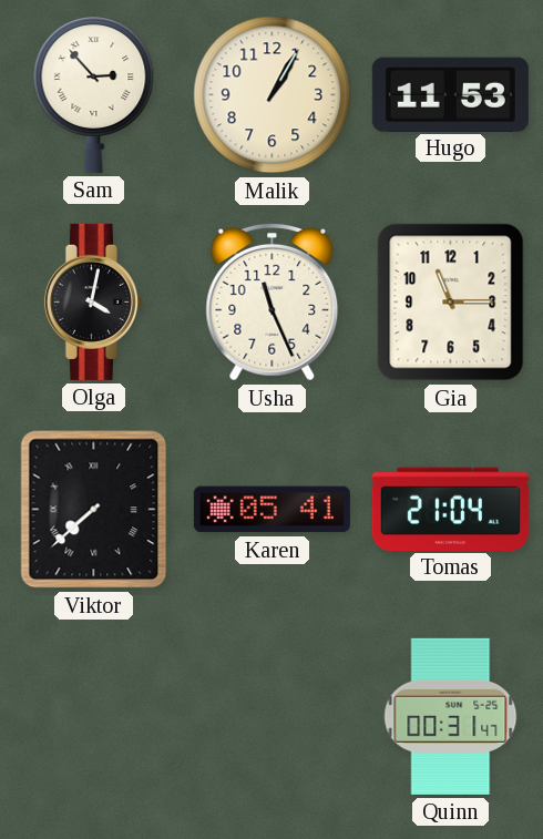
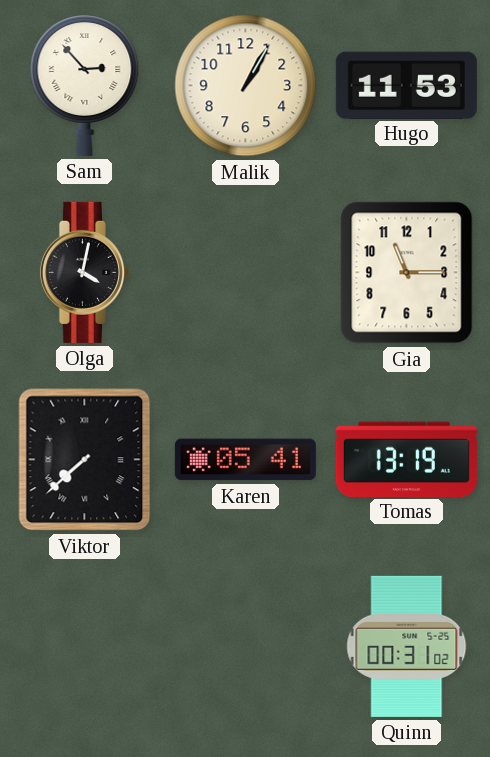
Usha: 11:26 -> none (273, 301)
Tomas: 21:04 -> 13:19 (406, 459)
Quinn: 00:31:47 -> 00:31:02 (407, 646)
